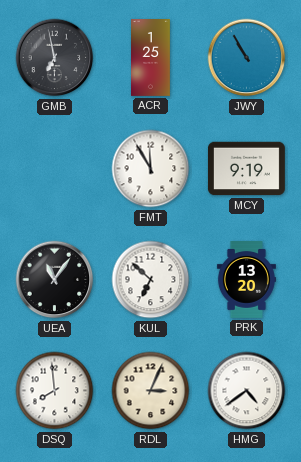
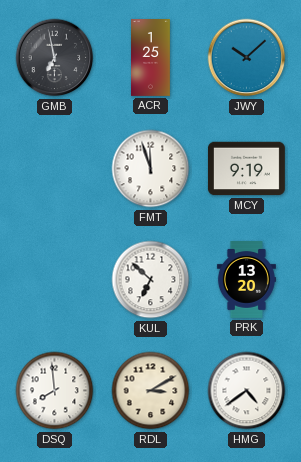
JWY: 10:55 -> 10:08 (247, 58)
FMT: 11:55 -> 11:57 (151, 169)
UEA: 11:06 -> none (55, 280)
RDL: 3:04 -> 3:10 (151, 391)
